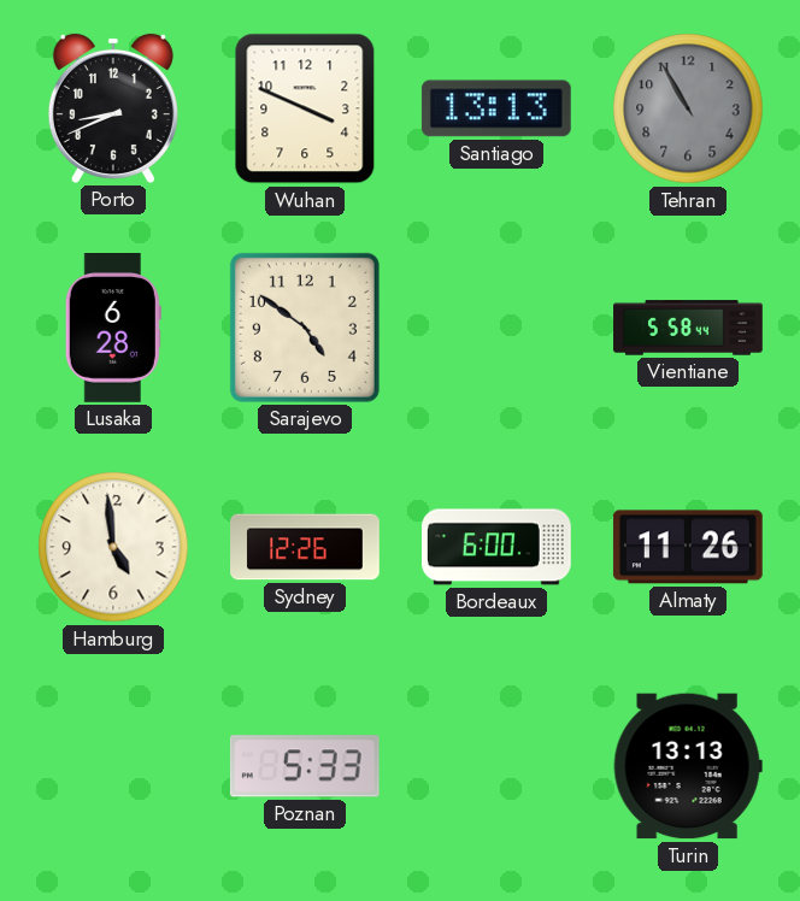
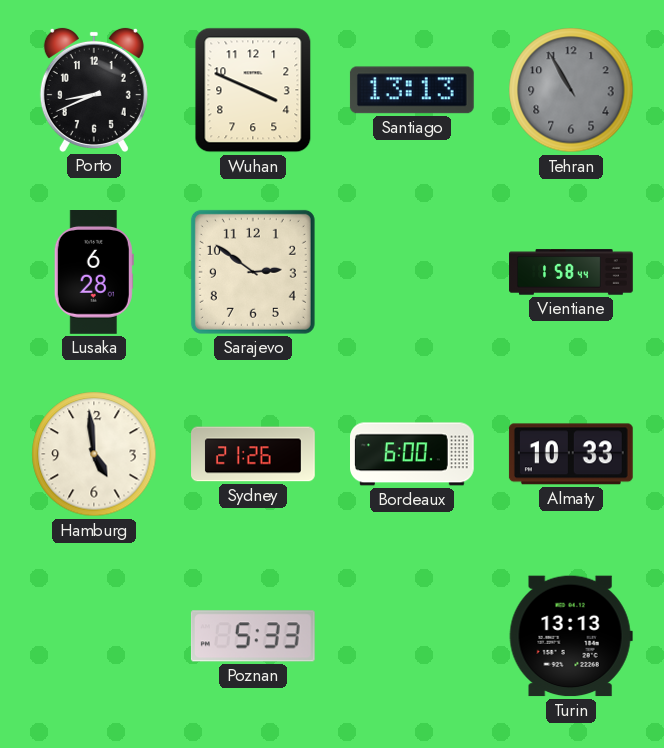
Sarajevo: 4:51 -> 2:51 (253, 272)
Vientiane: 5:58 -> 1:58 (571, 272)
Sydney: 12:26 -> 21:26 (253, 454)
Almaty: 11:26 -> 10:33 (571, 454)
